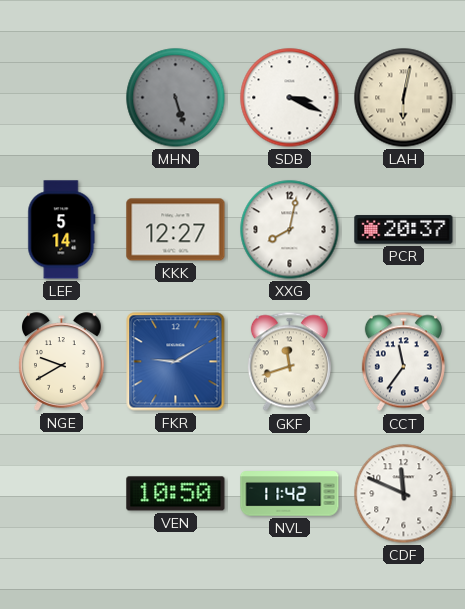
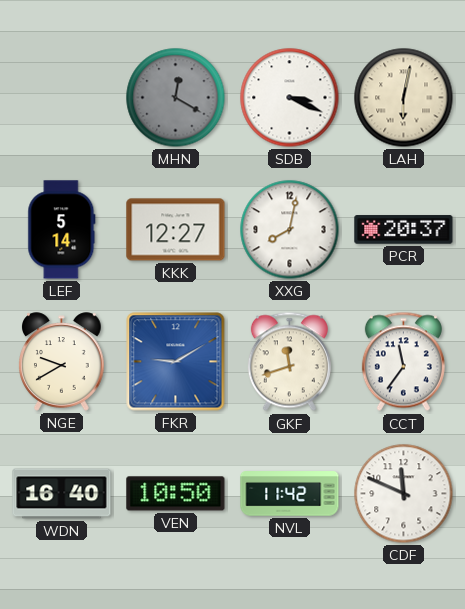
MHN: 5:27 -> 12:20 (176, 98)
WDN: none -> 16:40 (62, 494)
